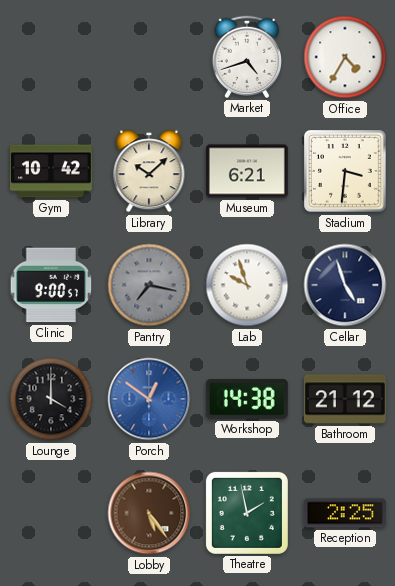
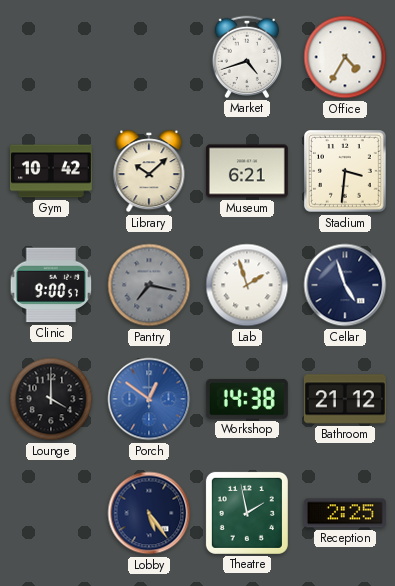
Lab: 9:57 -> 1:57 (247, 285)
Lobby dial: brown -> navy (149, 513)
